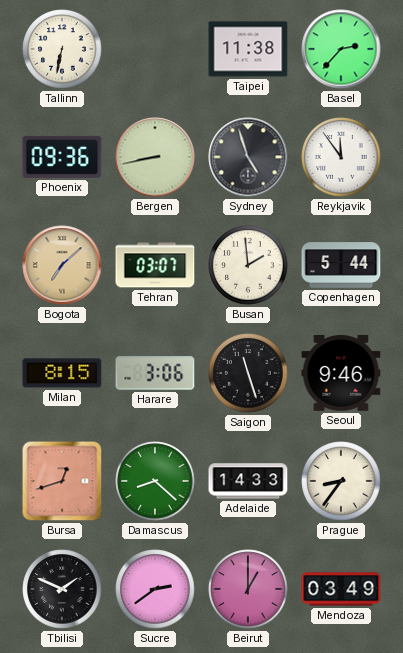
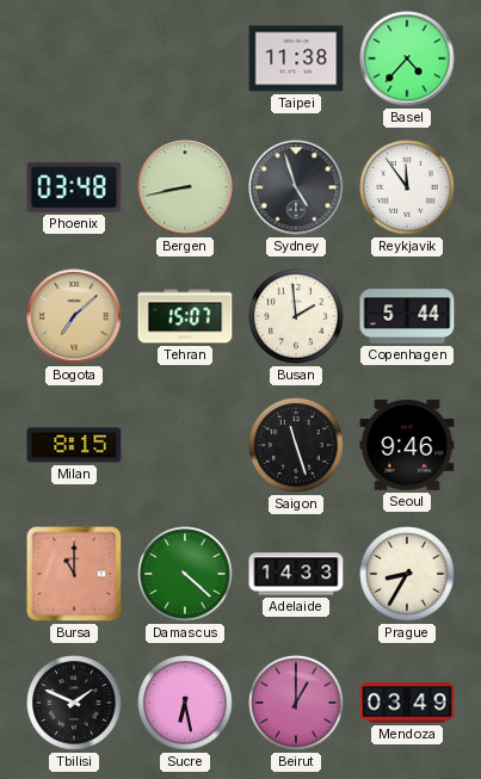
Tallinn: 6:32 -> none (62, 49)
Basel: 2:37 -> 4:37 (407, 58)
Phoenix: 09:36 -> 03:48 (74, 187)
Tehran: 03:07 -> 15:07 (185, 316)
Harare: 3:06 -> none (155, 373)
Bursa: 12:42 -> 11:00 (74, 574)
Damascus: 8:22 -> 4:22 (185, 574)
Prague: 8:36 -> 8:35 (407, 574)
Sucre: 2:39 -> 6:28 (185, 703)
